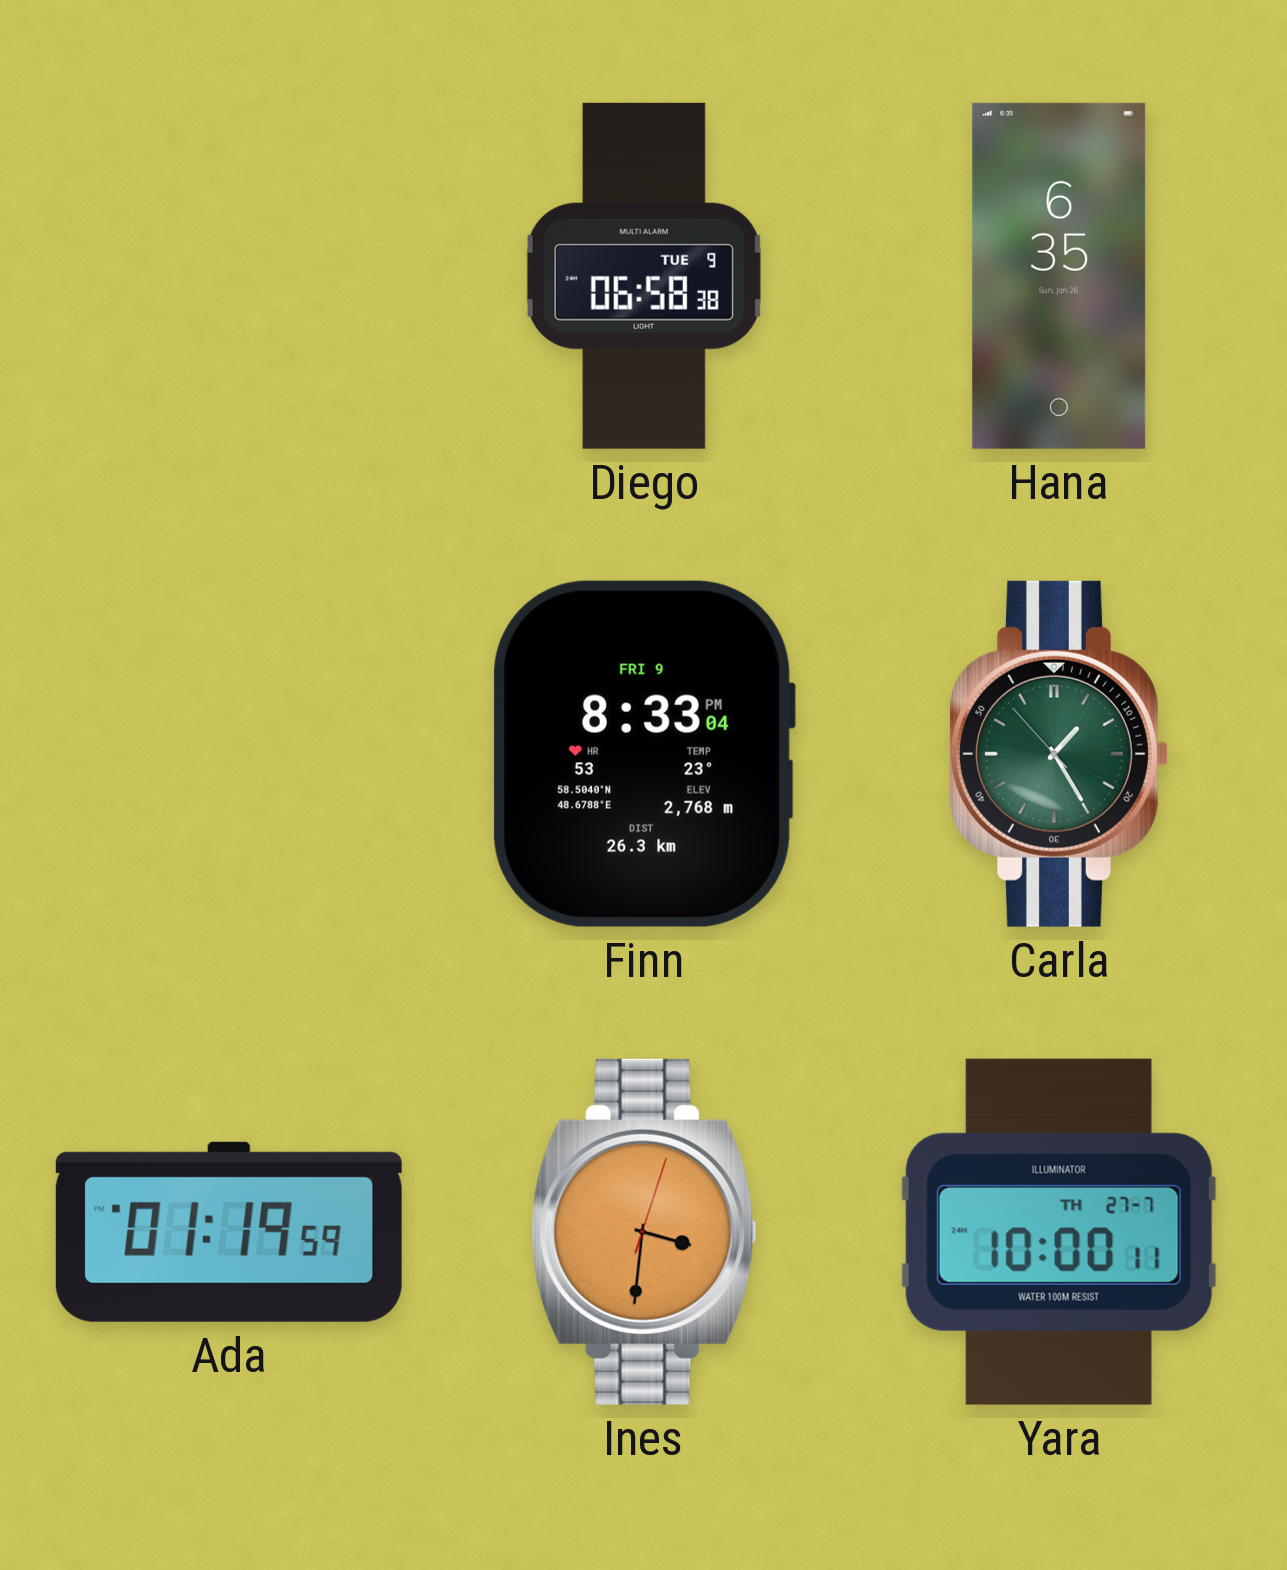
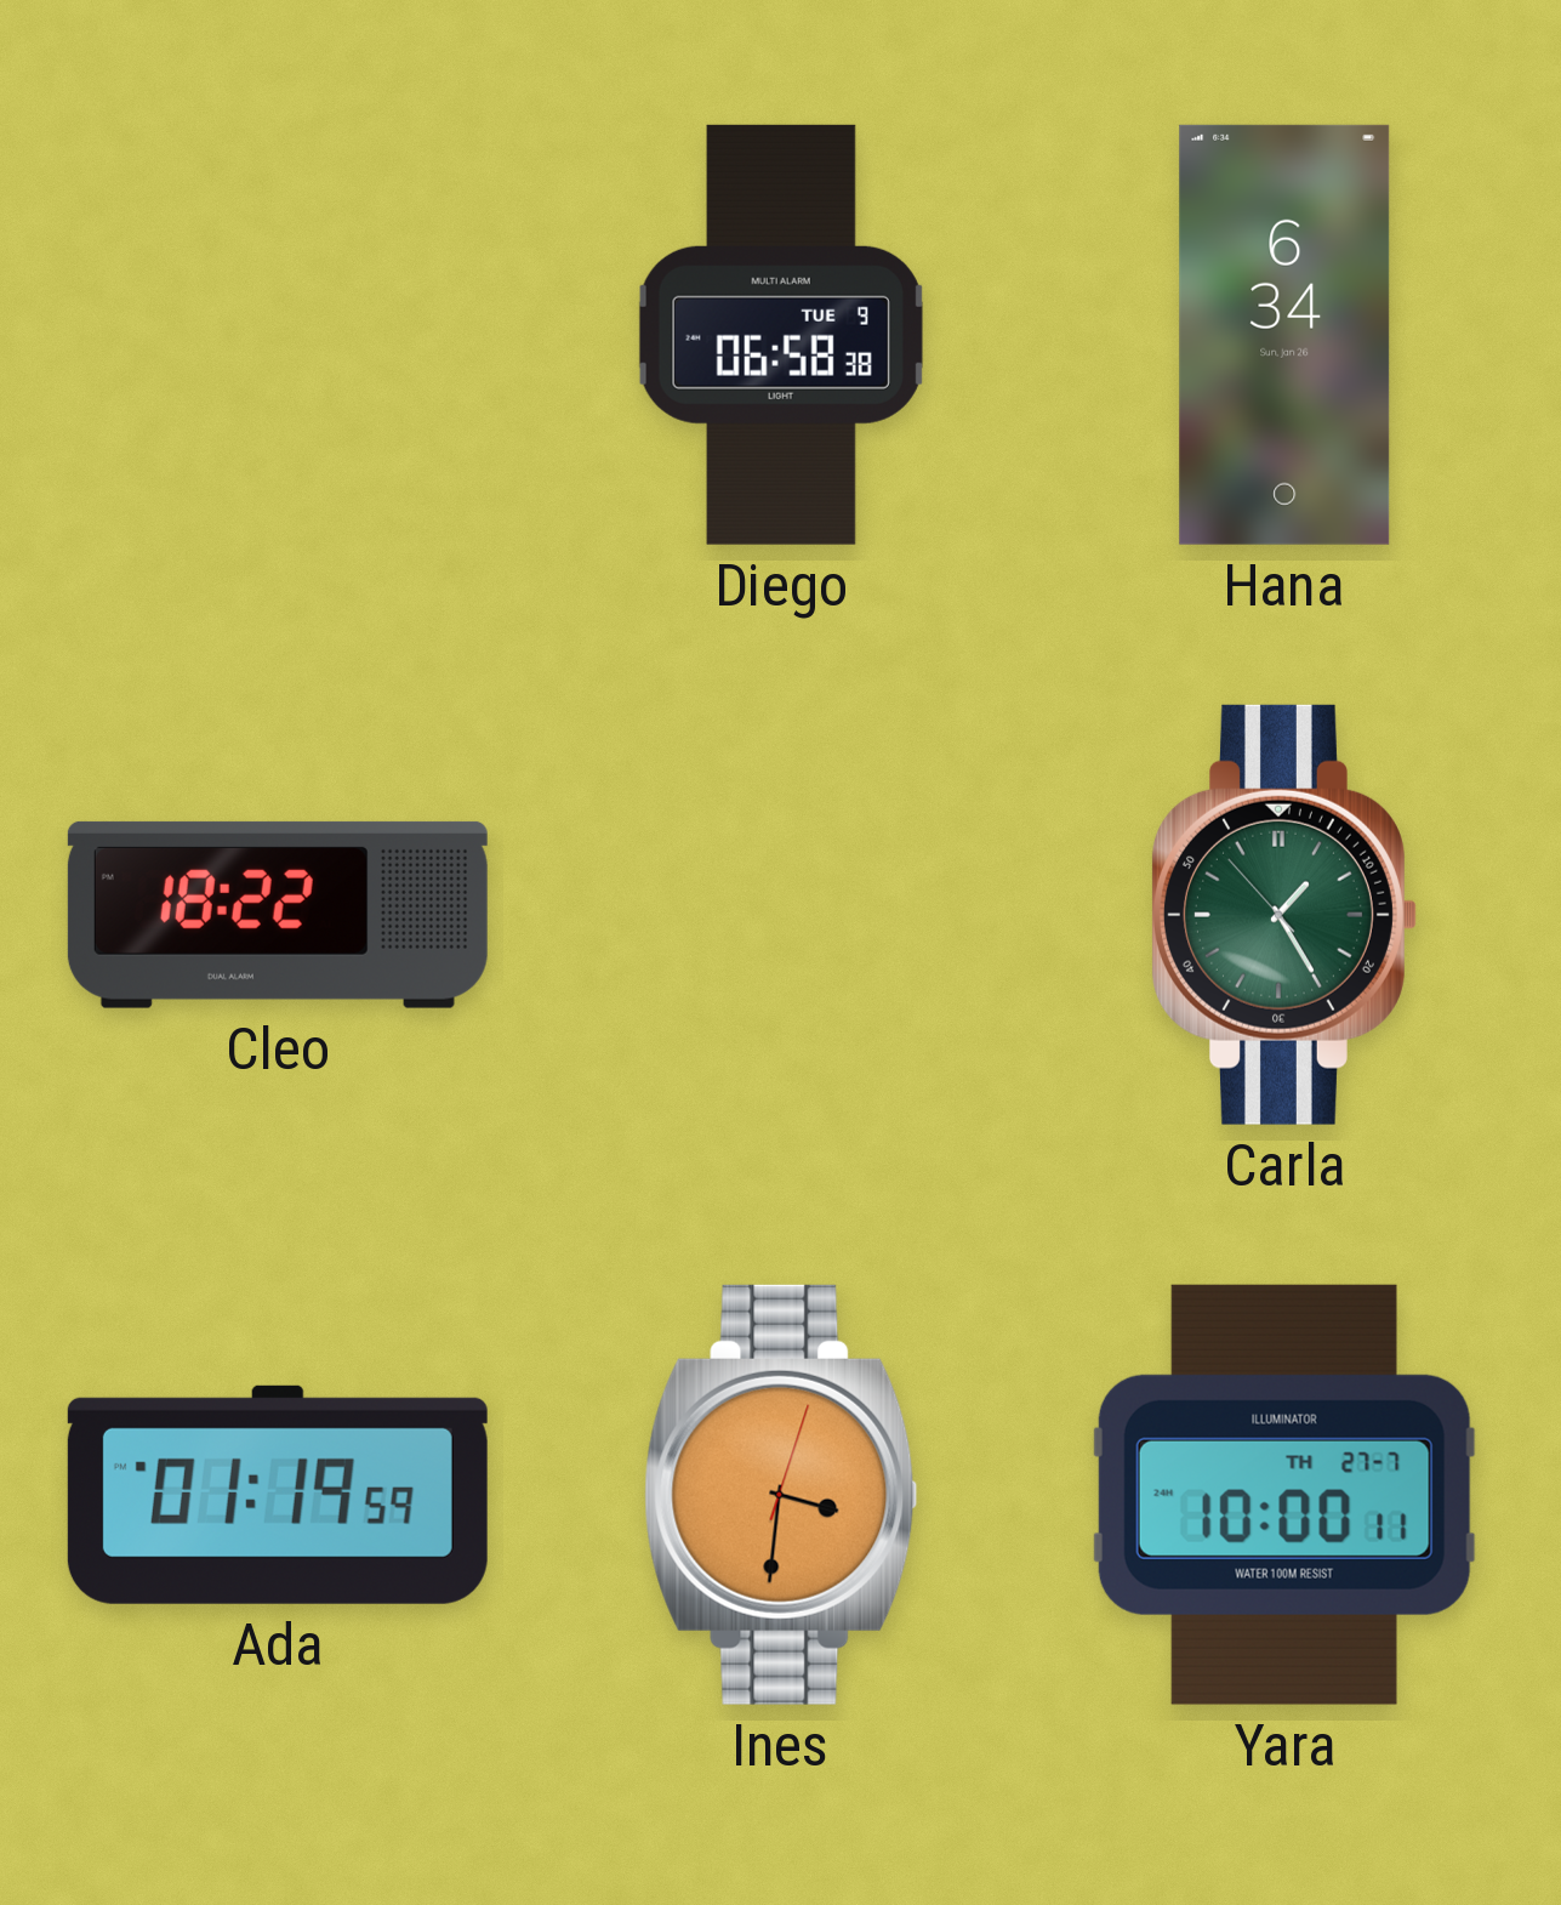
Hana: 6:35 -> 6:34 (1284, 335)
Cleo: none -> 18:22 (278, 915)
Finn: 8:33 -> none (644, 754)
